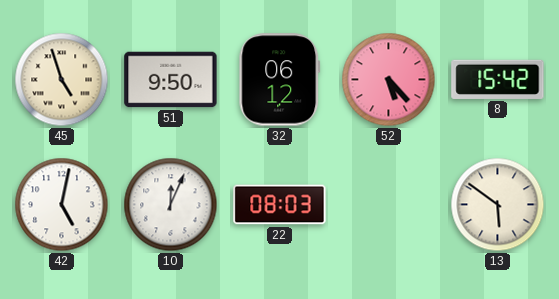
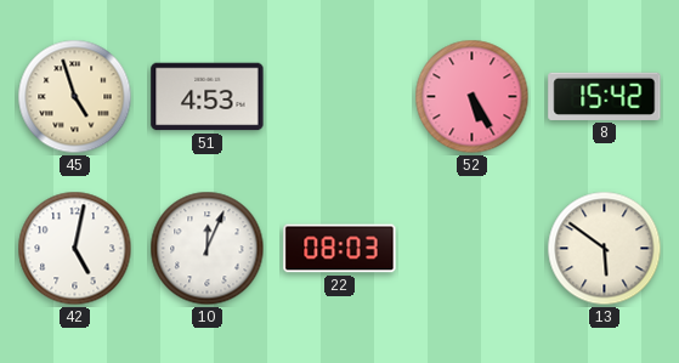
51: 9:50 -> 4:53 (208, 97)
32: 06:12 -> none (280, 80)
52: 5:23 -> 5:25 (473, 97)
